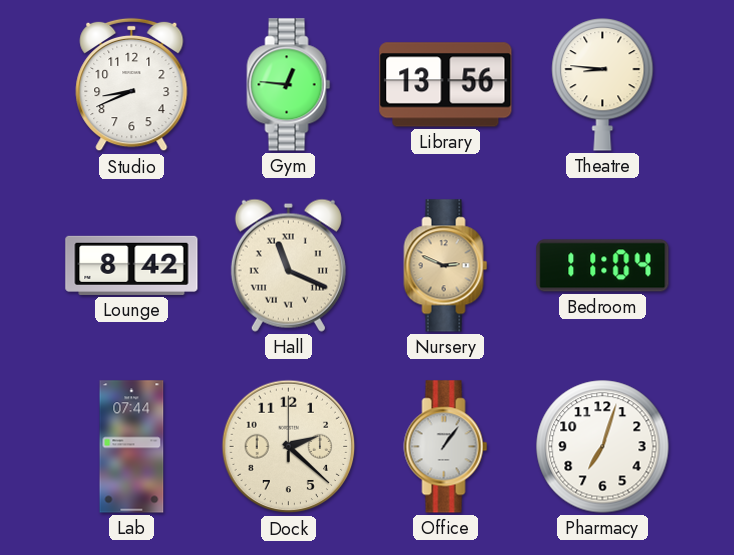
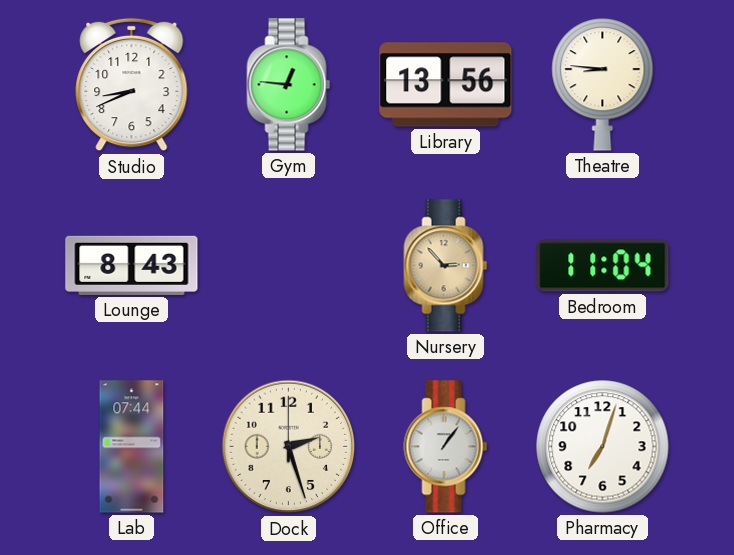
Lounge: 8:42 -> 8:43 (132, 265)
Hall: 11:19 -> none (288, 265)
Nursery: 2:49 -> 2:53 (446, 266)
Dock: 2:22 -> 2:27 (289, 447)
